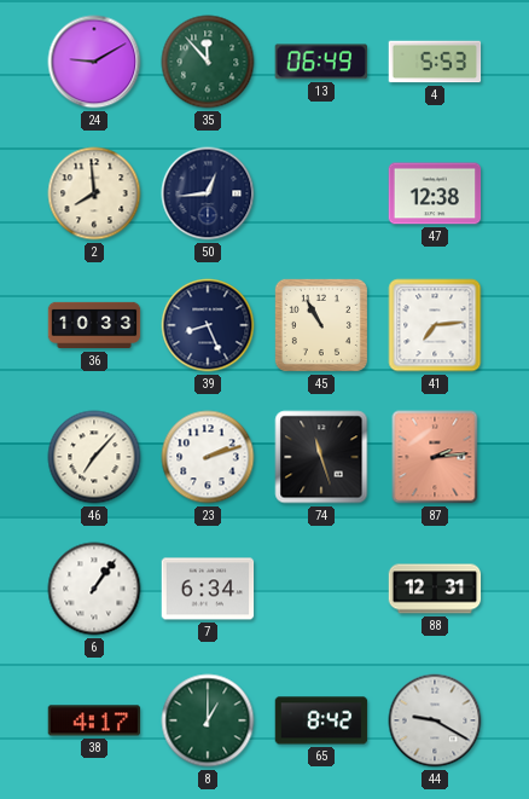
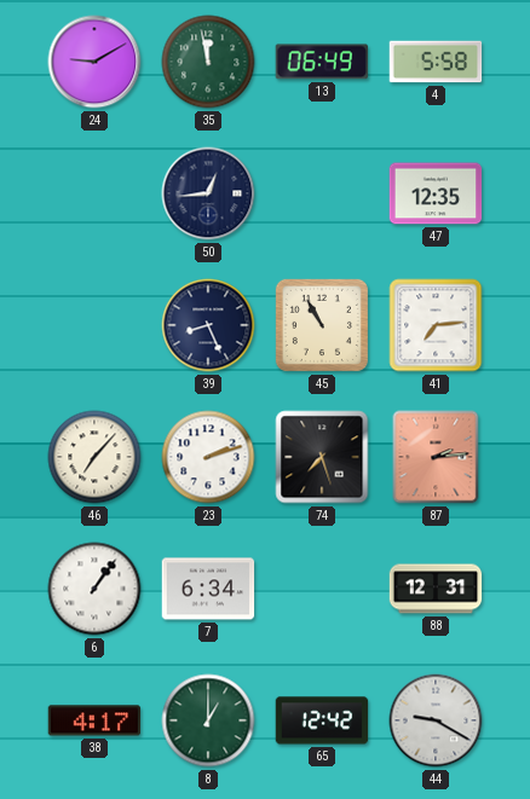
35: 11:53 -> 11:58 (208, 62)
4: 5:53 -> 5:58 (436, 62)
2: 7:59 -> none (94, 193)
47: 12:38 -> 12:35 (436, 193)
36: 10:33 -> none (94, 325)
74: 11:27 -> 7:27 (322, 457)
65: 8:42 -> 12:42 (322, 720)
